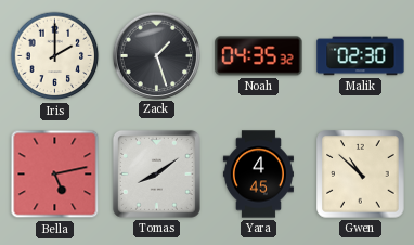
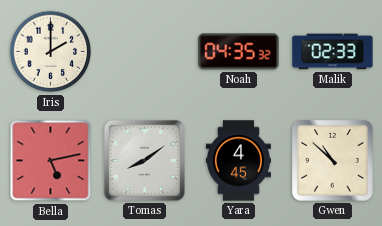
Zack: 1:27 -> none (156, 55)
Malik: 02:30 -> 02:33 (333, 52)
